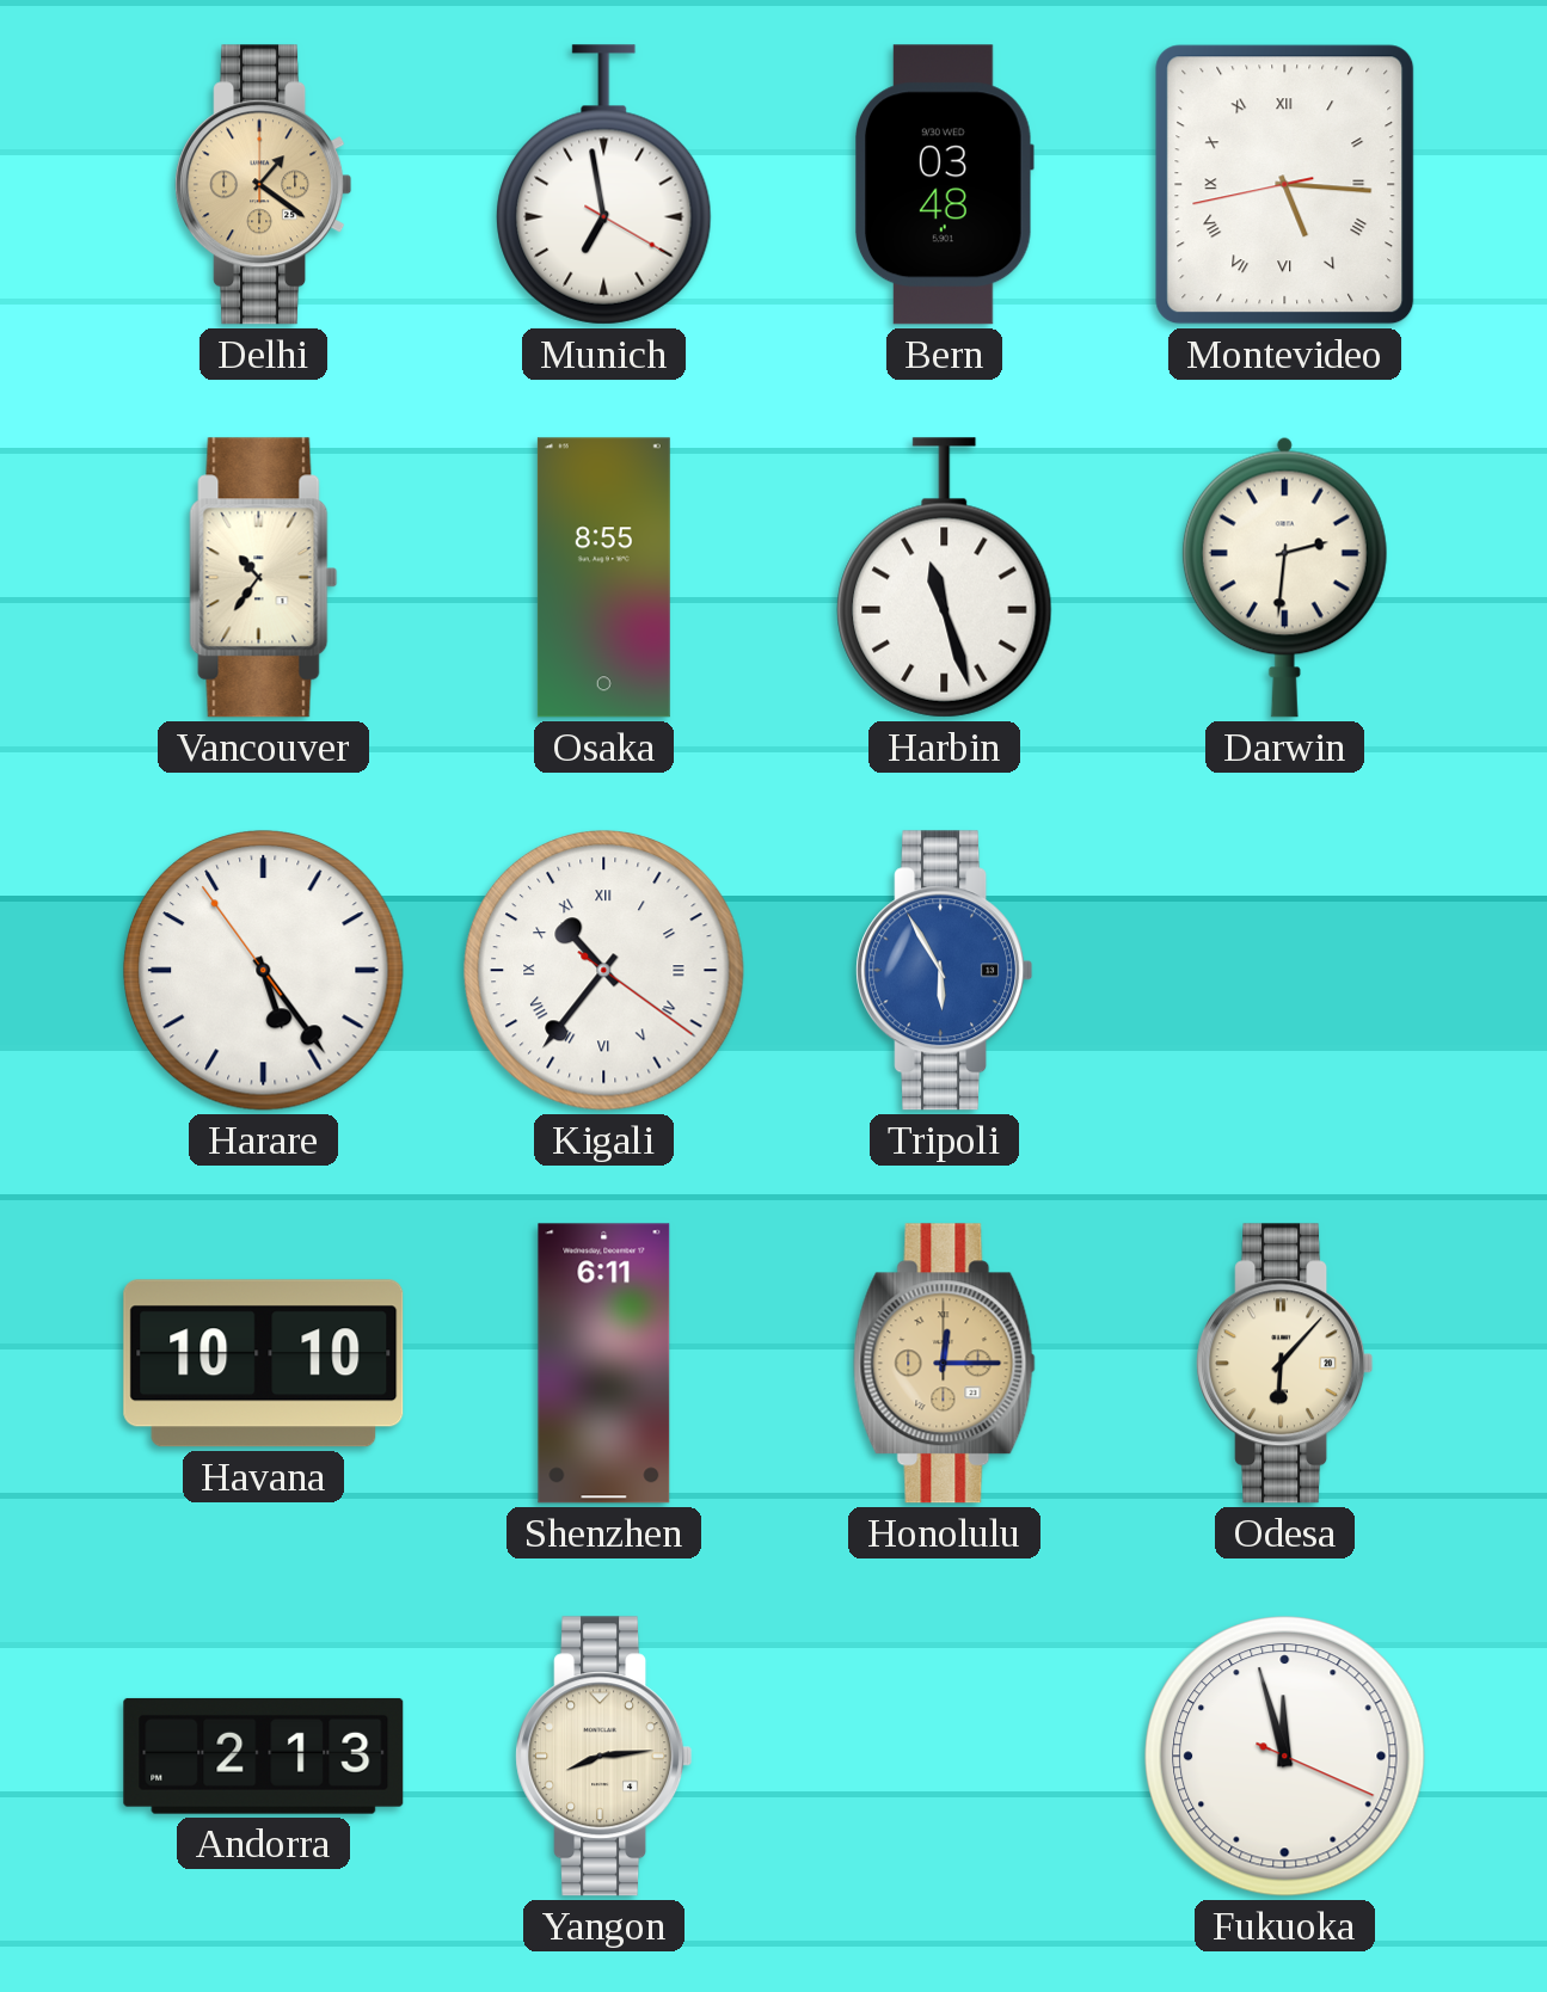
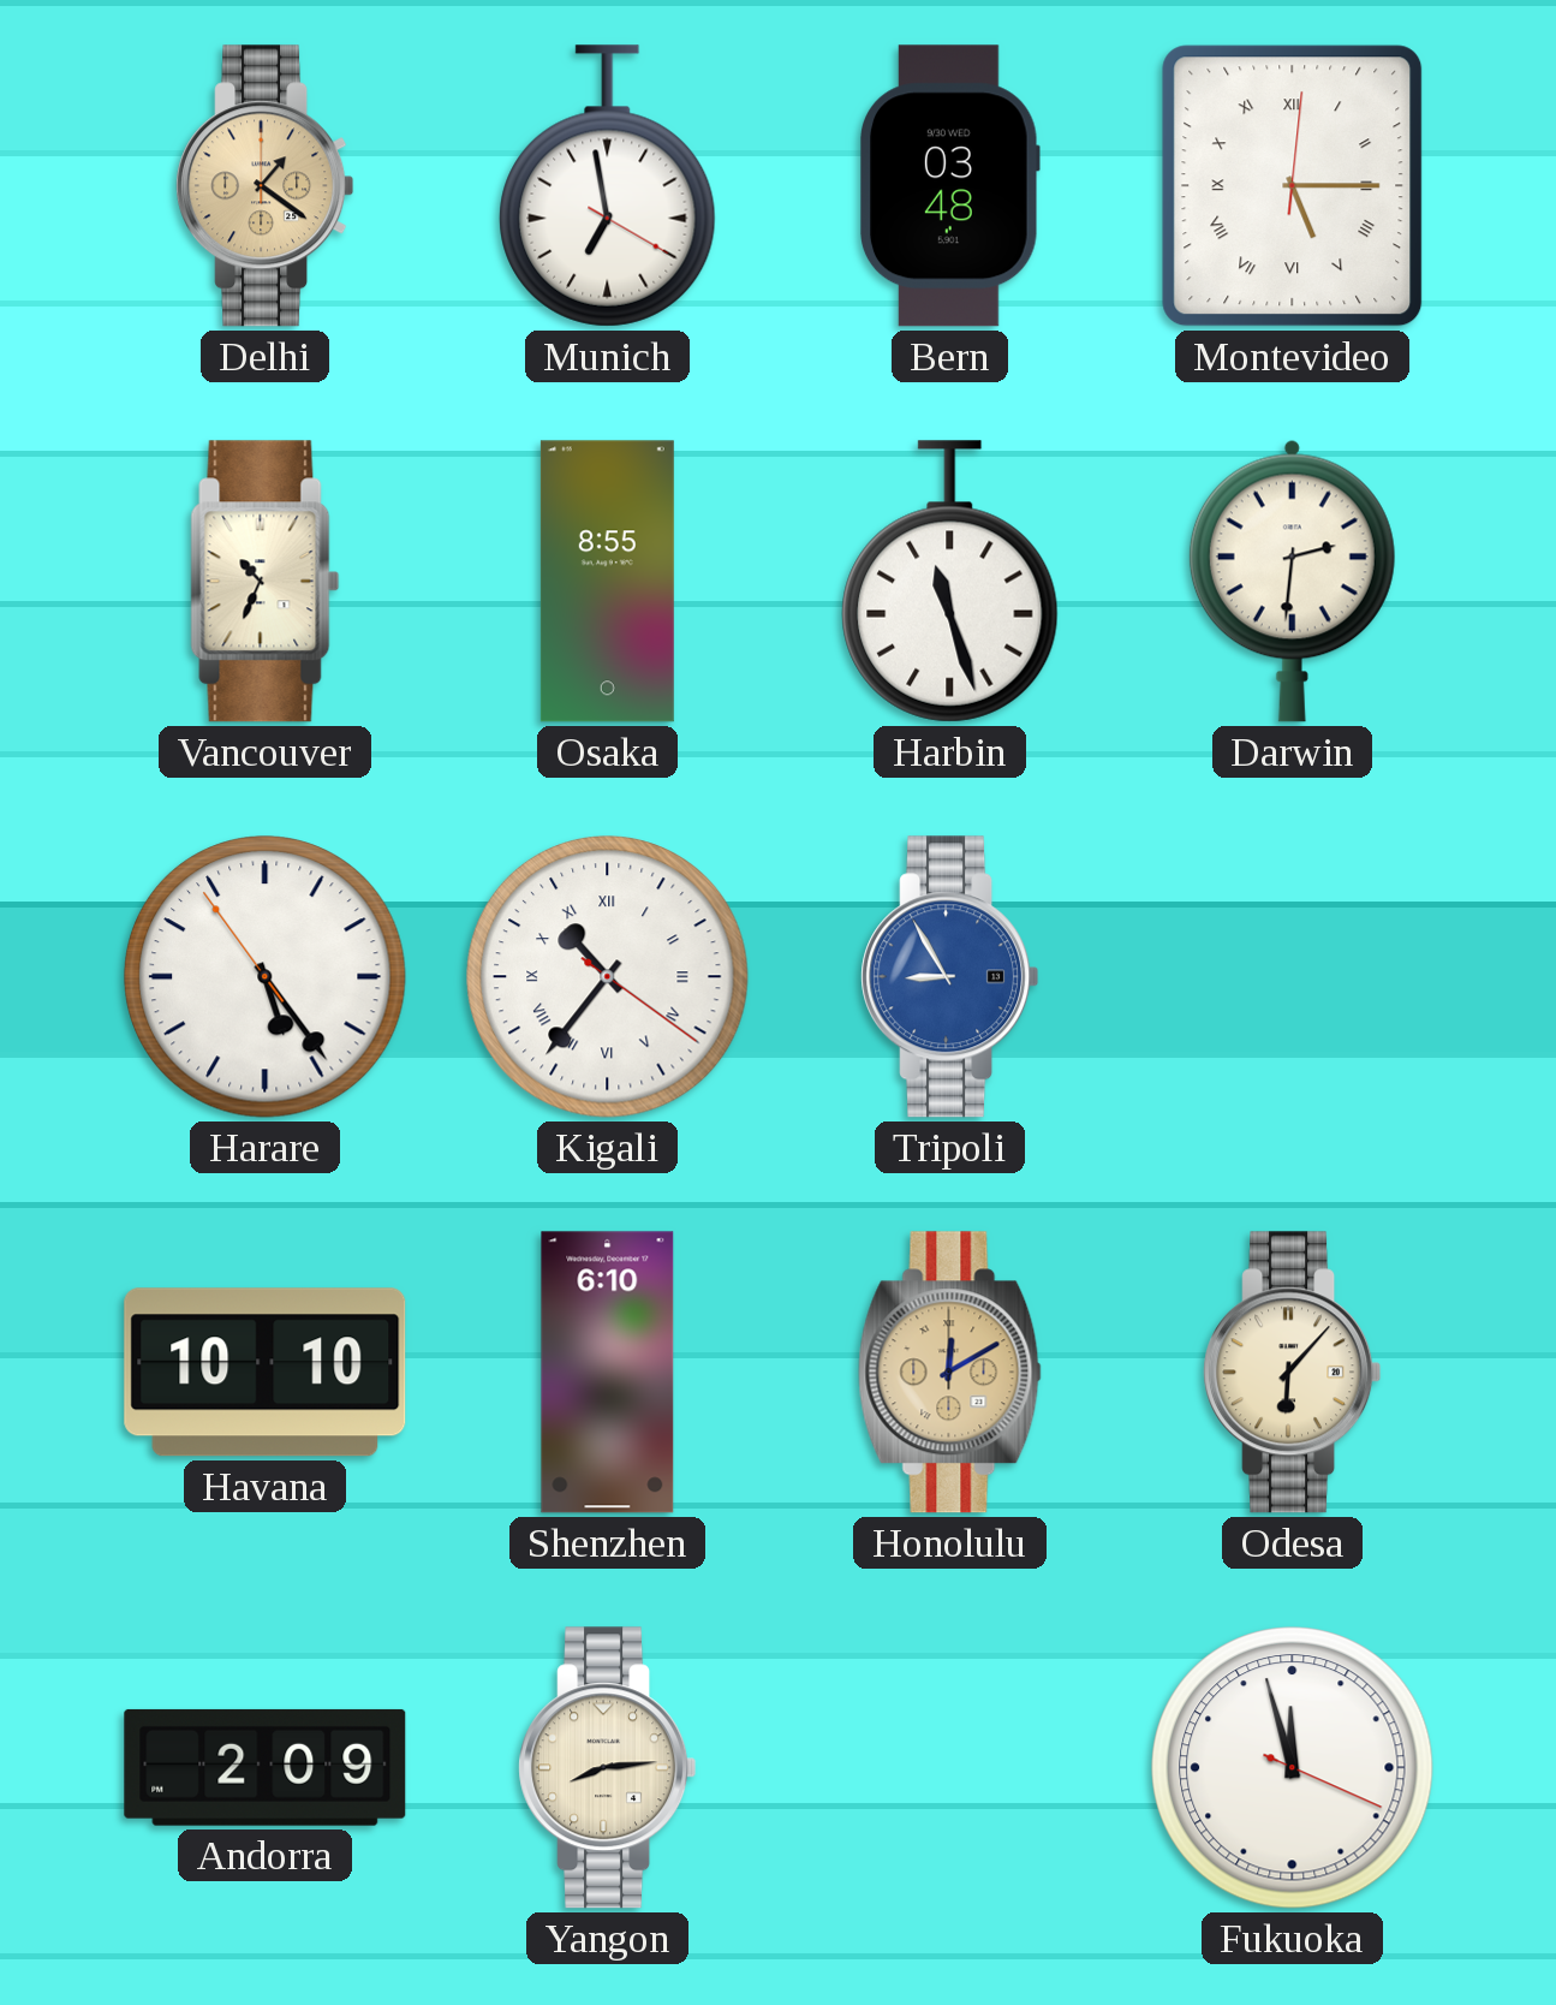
Montevideo: 5:15:43 -> 5:15:01 (1293, 186)
Vancouver: 10:36 -> 10:34 (266, 582)
Tripoli: 5:55 -> 8:55 (950, 977)
Shenzhen: 6:11 -> 6:10 (608, 1373)
Honolulu: 12:15 -> 12:10 (950, 1373)
Andorra: 2:13 -> 2:09 (266, 1767)
